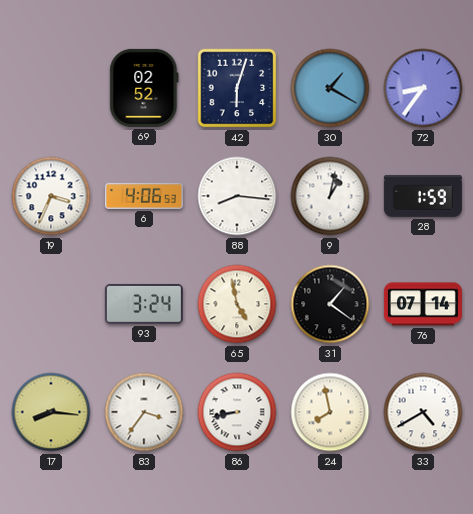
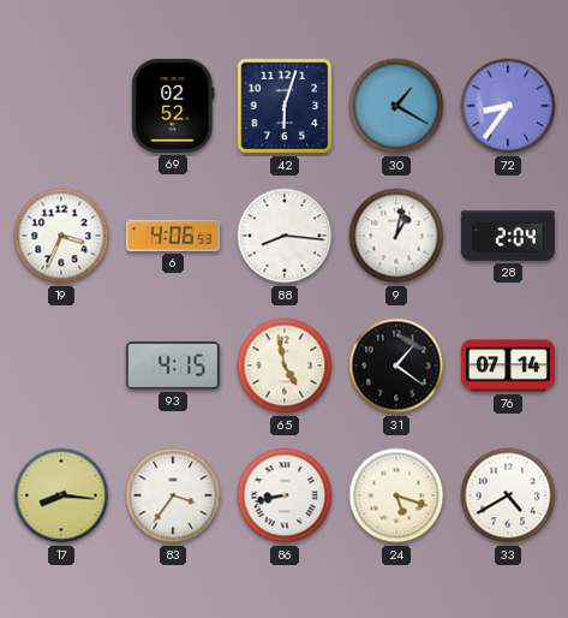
28: 1:59 -> 2:04 (508, 236)
93: 3:24 -> 4:15 (173, 366)
24: 7:58 -> 5:18 (396, 495)
